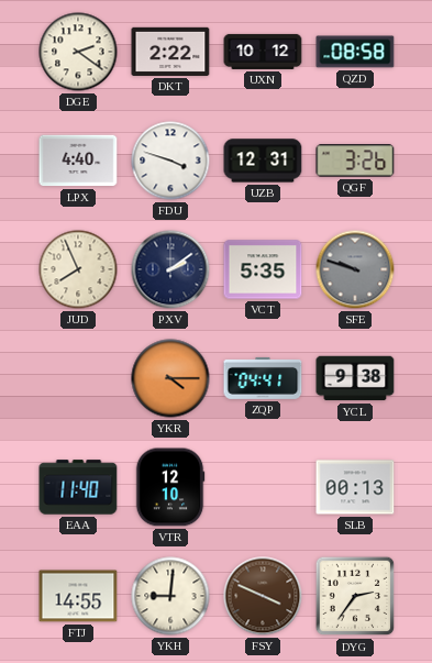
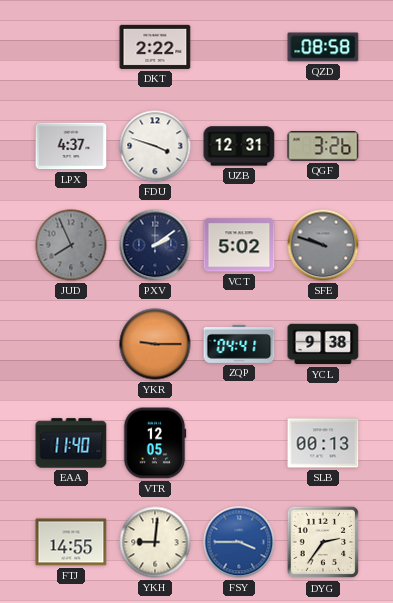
DGE: 2:21 -> none (78, 52)
UXN: 10:12 -> none (263, 52)
LPX: 4:40 -> 4:37 (71, 146)
JUD dial: cream -> grey (71, 245)
VCT: 5:35 -> 5:02 (239, 245)
YKR: 4:15 -> 9:15 (155, 344)
VTR: 12:10 -> 12:05 (155, 443)
FSY: 3:49 -> 3:45 (239, 542)
FSY dial: brown -> blue (239, 542)
